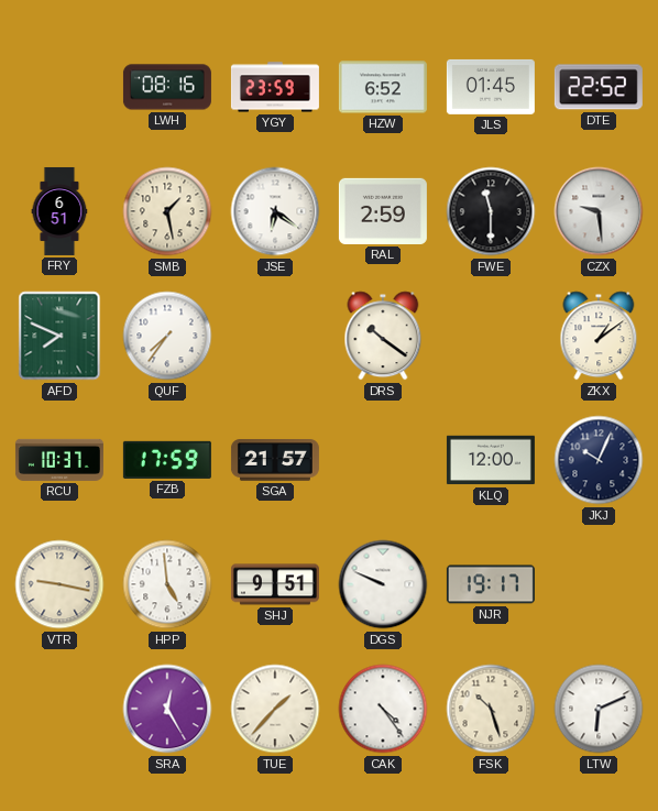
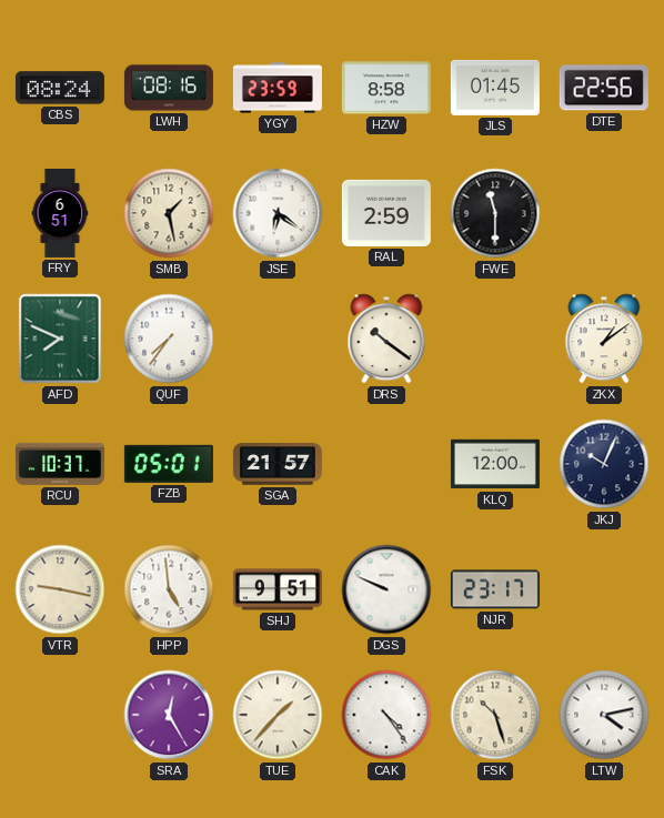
CBS: none -> 08:24 (60, 88)
HZW: 6:52 -> 8:58 (386, 88)
DTE: 22:52 -> 22:56 (604, 88)
CZX: 9:29 -> none (599, 211)
FZB: 17:59 -> 05:01 (169, 464)
NJR: 19:17 -> 23:17 (495, 589)
LTW: 6:11 -> 4:13 (604, 715)
